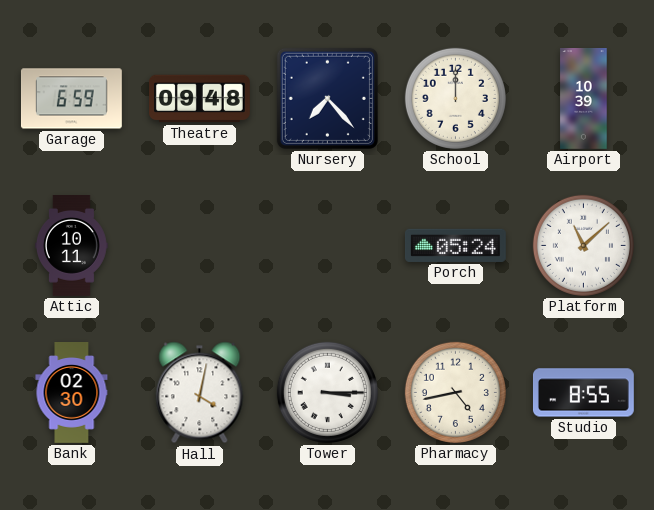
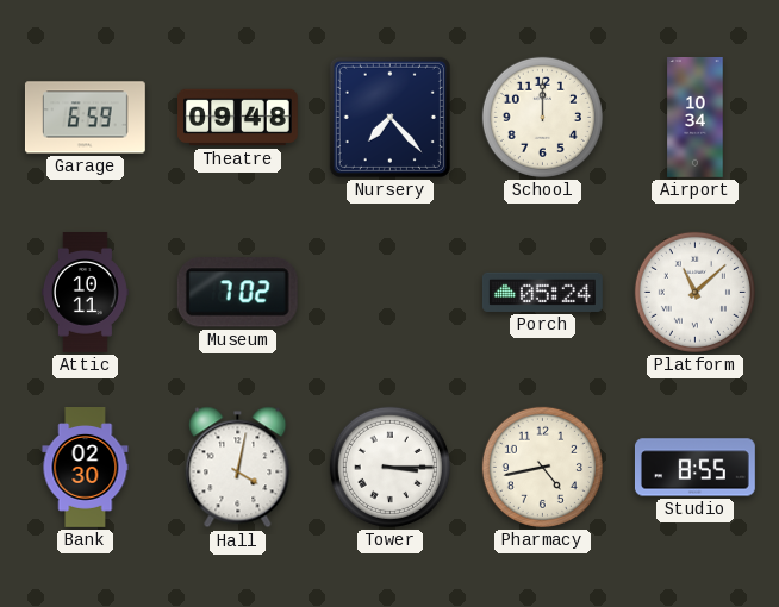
Airport: 10:39 -> 10:34 (696, 118)
Museum: none -> 7:02 (237, 293)
